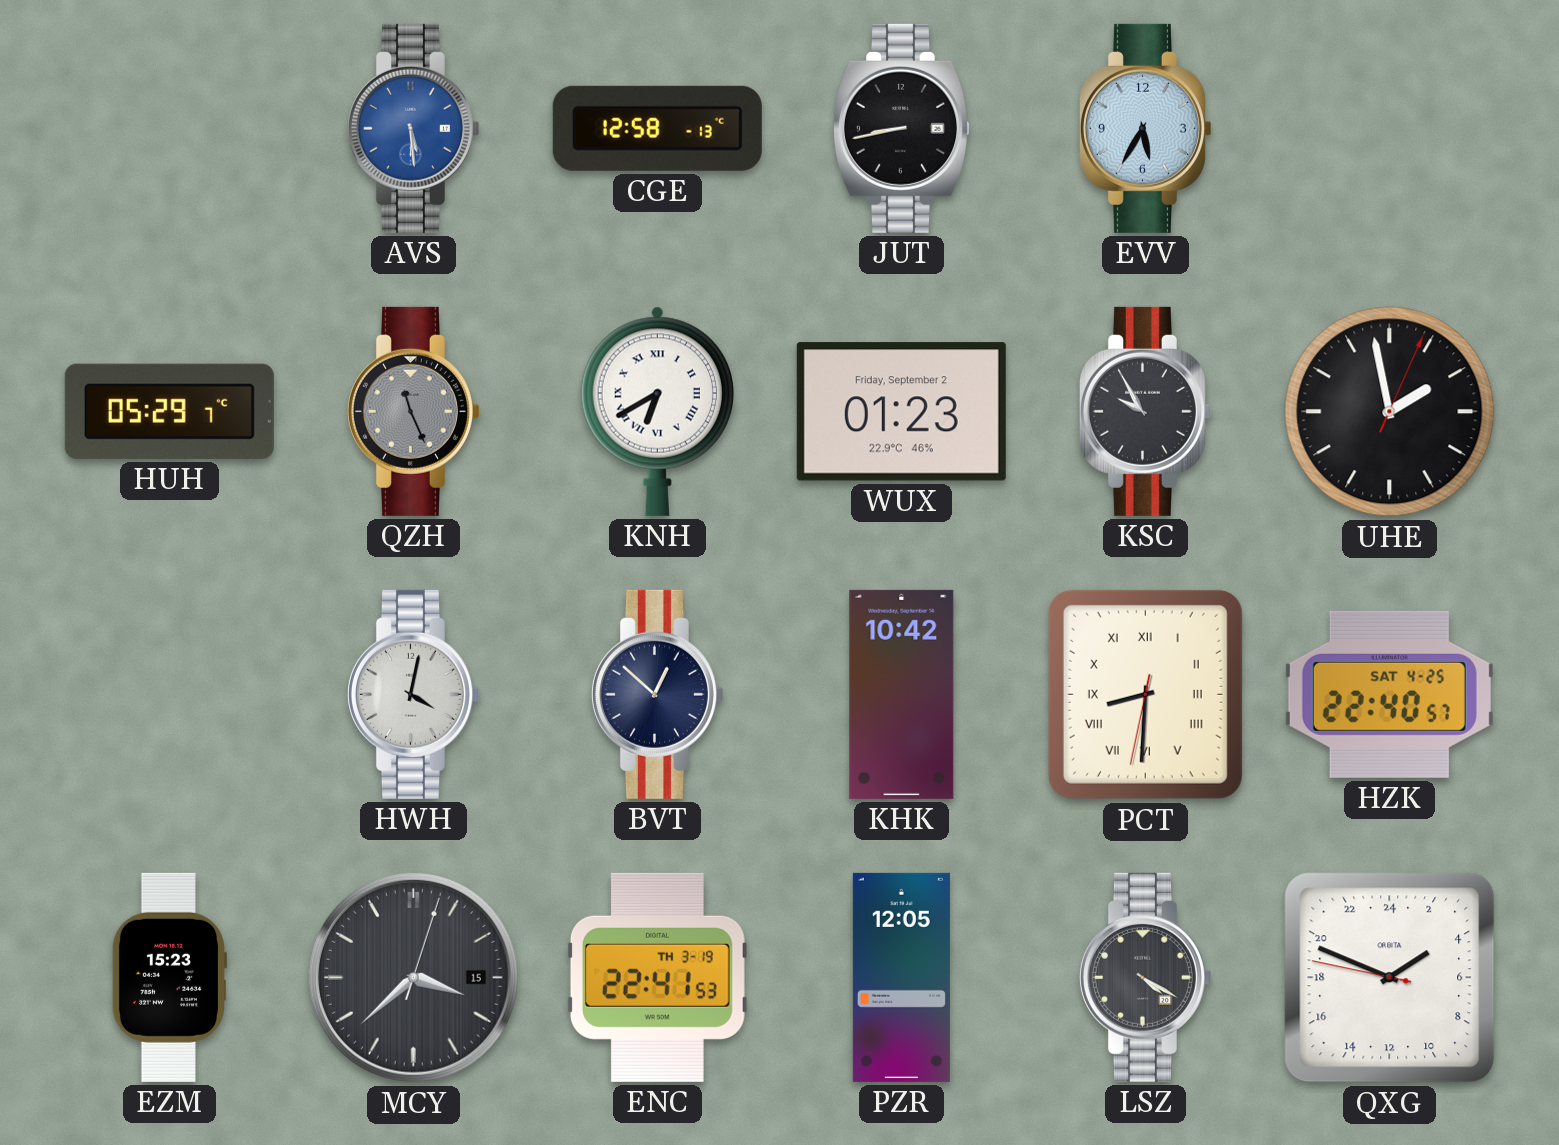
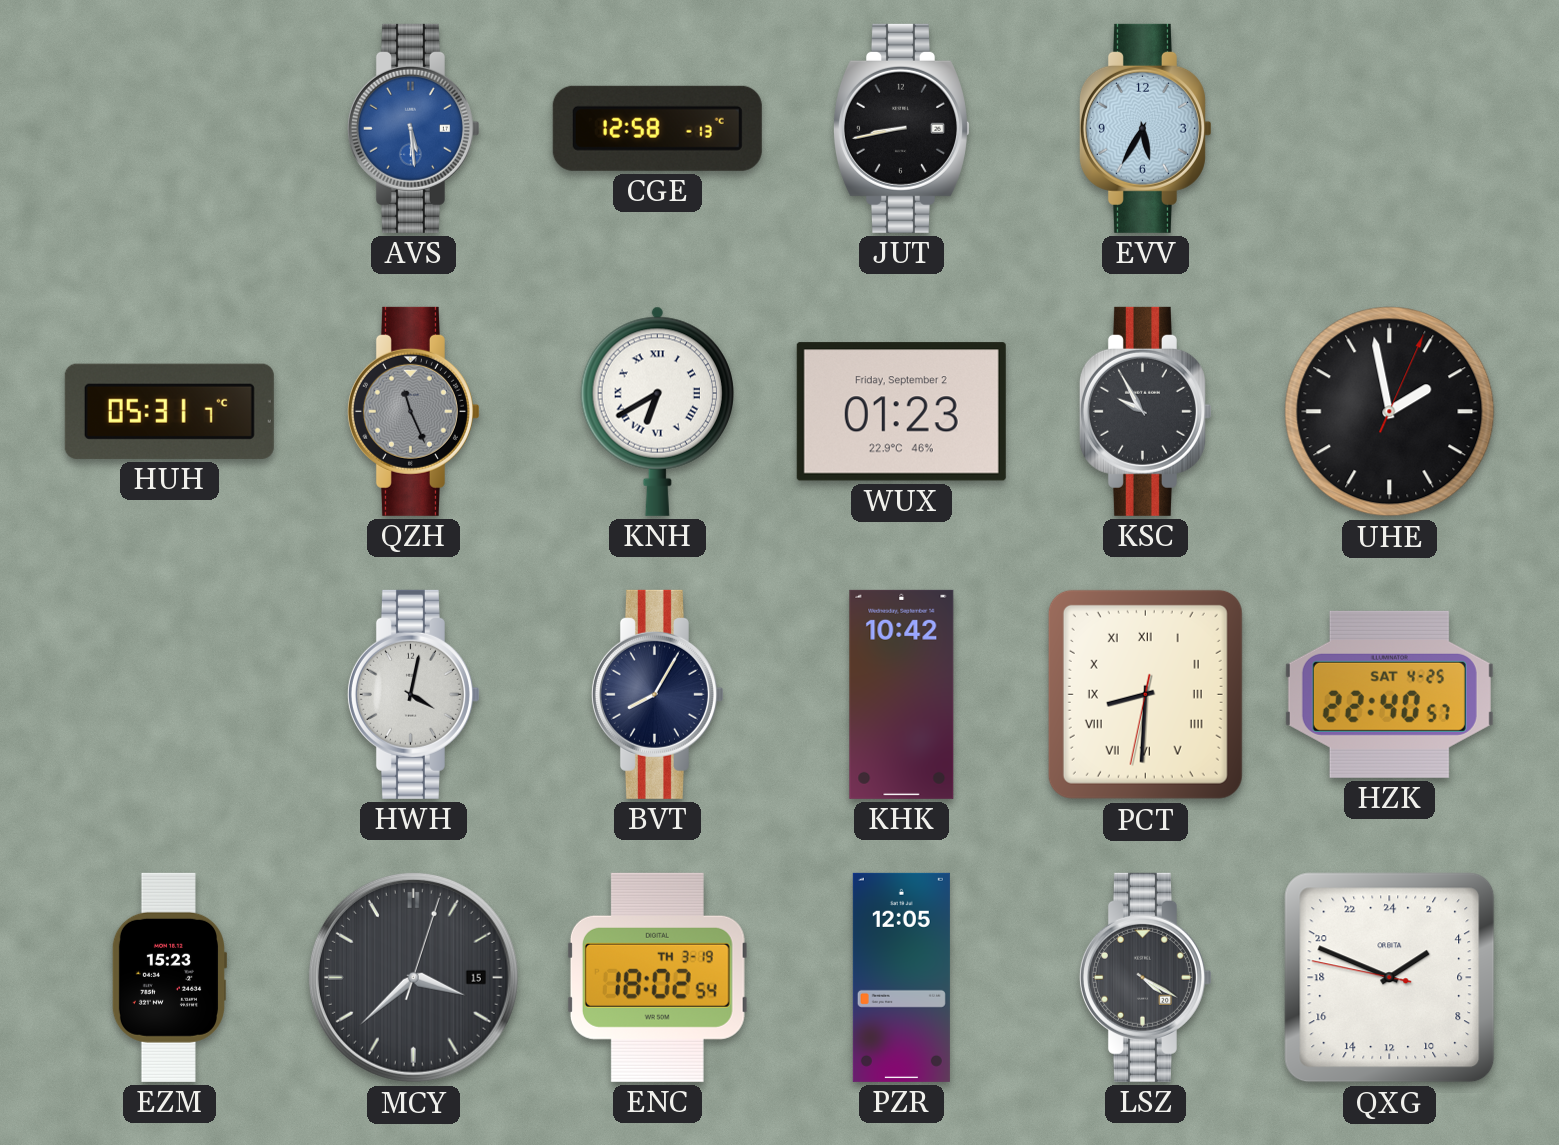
HUH: 05:29 -> 05:31 (169, 411)
BVT: 12:52 -> 8:05 (657, 694)
ENC: 22:41 -> 18:02 (657, 977)
